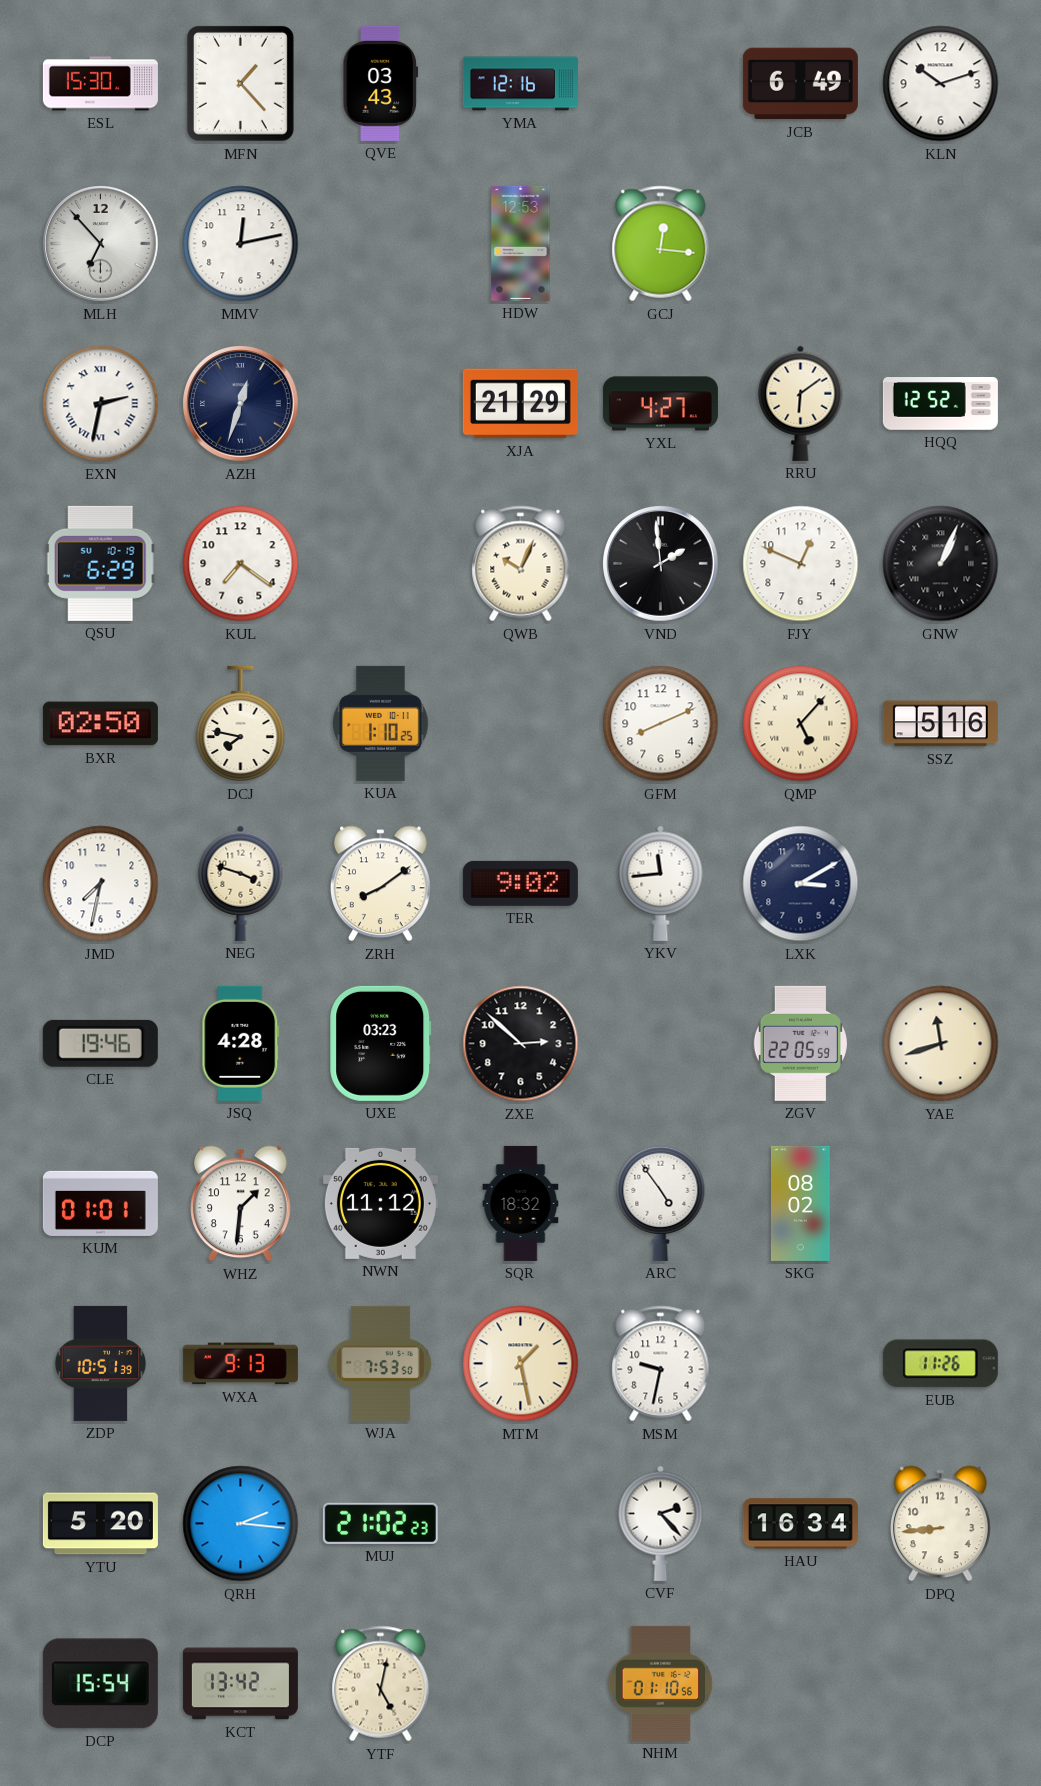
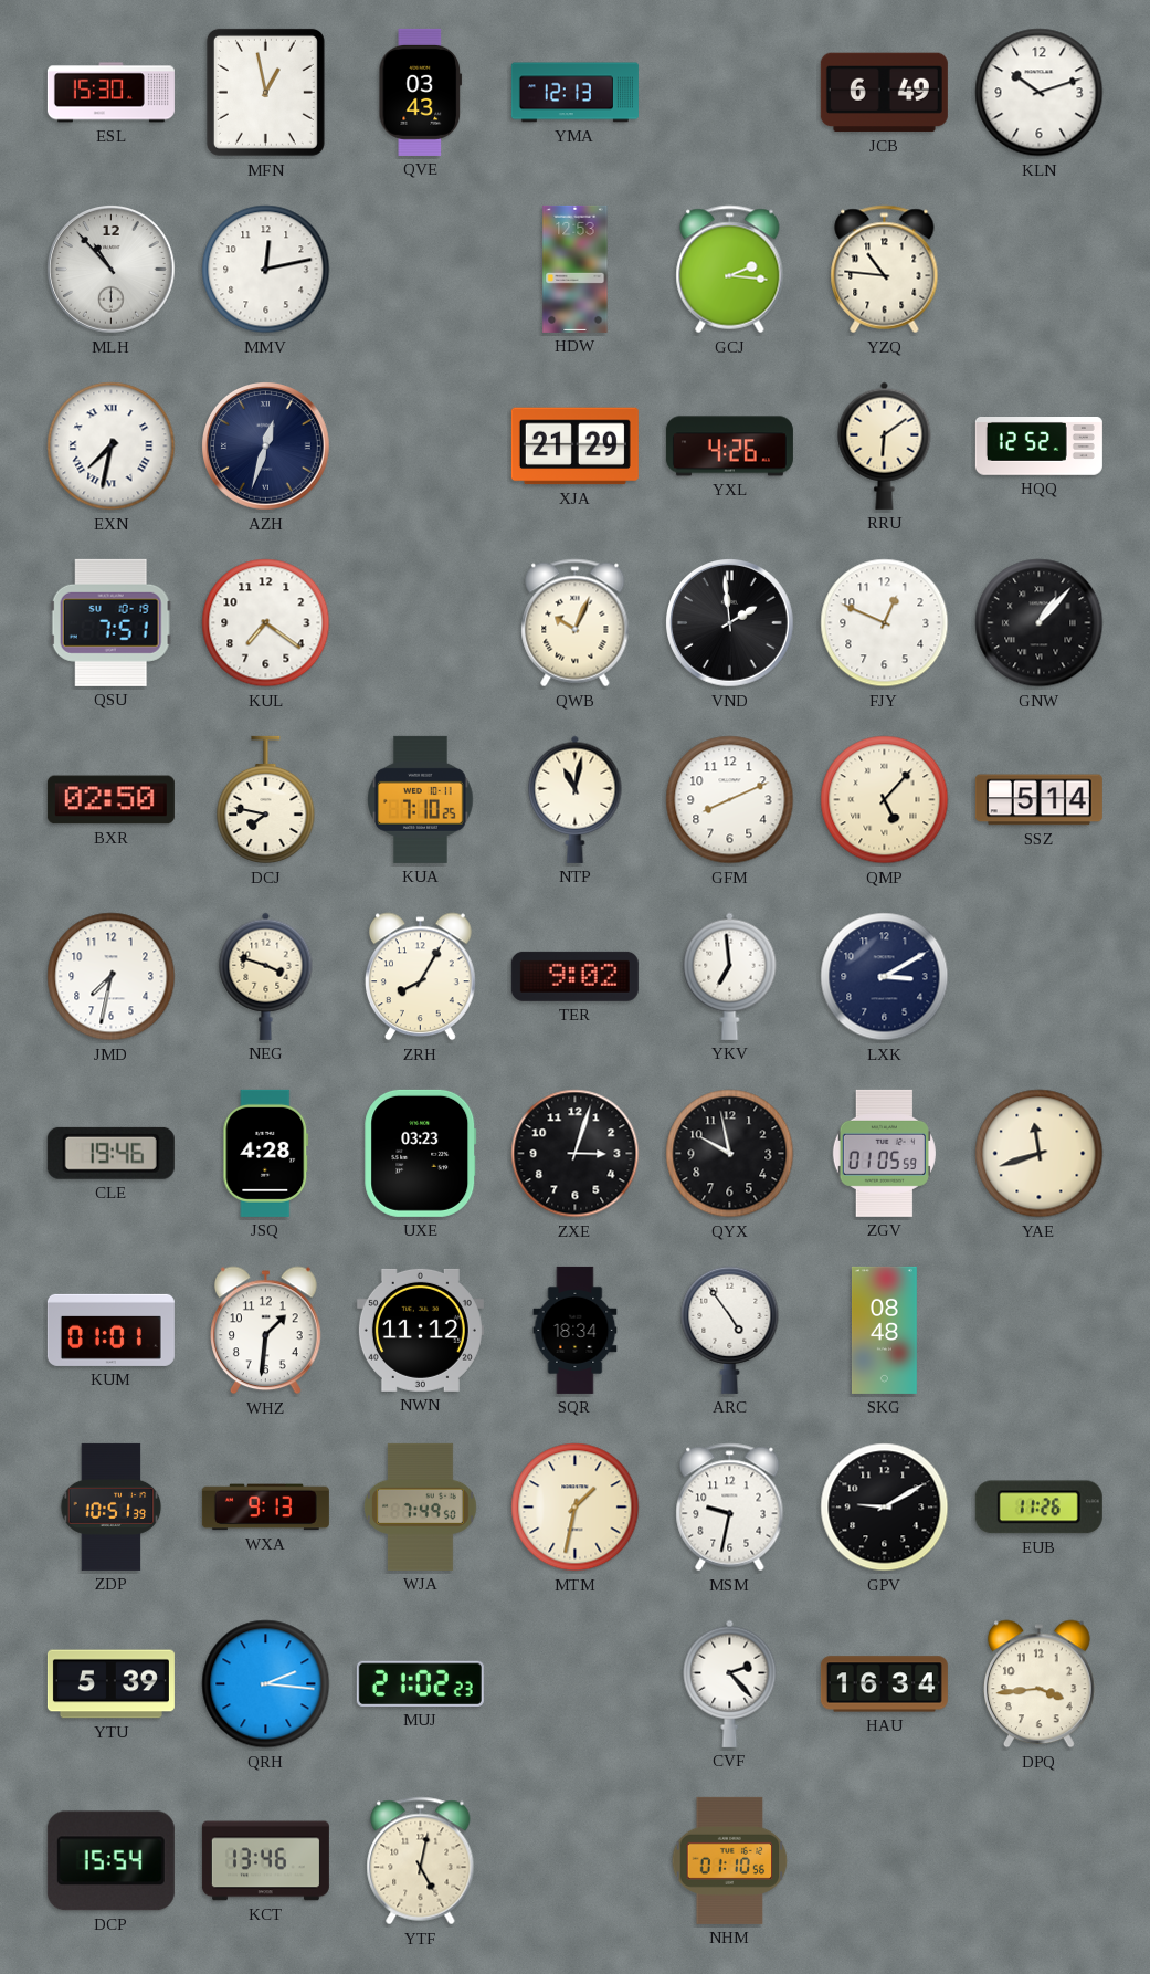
MFN: 1:23 -> 12:58 (265, 92)
YMA: 12:16 -> 12:13 (574, 93)
MLH: 6:53 -> 10:53 (112, 270)
GCJ: 12:16 -> 2:16 (730, 270)
YZQ: none -> 10:46 (885, 270)
EXN: 2:32 -> 7:32 (112, 447)
YXL: 4:27 -> 4:26 (729, 447)
QSU: 6:29 -> 7:51 (110, 622)
GNW: 1:04 -> 1:07 (1040, 623)
KUA: 1:10 -> 7:10 (421, 799)
NTP: none -> 11:02 (576, 799)
SSZ: 5:16 -> 5:14 (1038, 800)
ZRH: 8:09 -> 8:05 (421, 977)
YKV: 11:44 -> 6:59 (730, 976)
ZXE: 2:52 -> 3:03 (576, 1154)
QYX: none -> 9:58 (730, 1154)
ZGV: 22:05 -> 01:05 (884, 1153)
SQR: 18:32 -> 18:34 (576, 1330)
SKG: 08:02 -> 08:48 (884, 1330)
WJA: 7:53 -> 7:49 (421, 1506)
MTM: 1:28 -> 1:32 (576, 1508)
GPV: none -> 9:10 (885, 1508)
YTU: 5:20 -> 5:39 (110, 1684)
DPQ: 8:44 -> 3:44 (1040, 1684)
KCT: 13:42 -> 13:46 (265, 1861)
